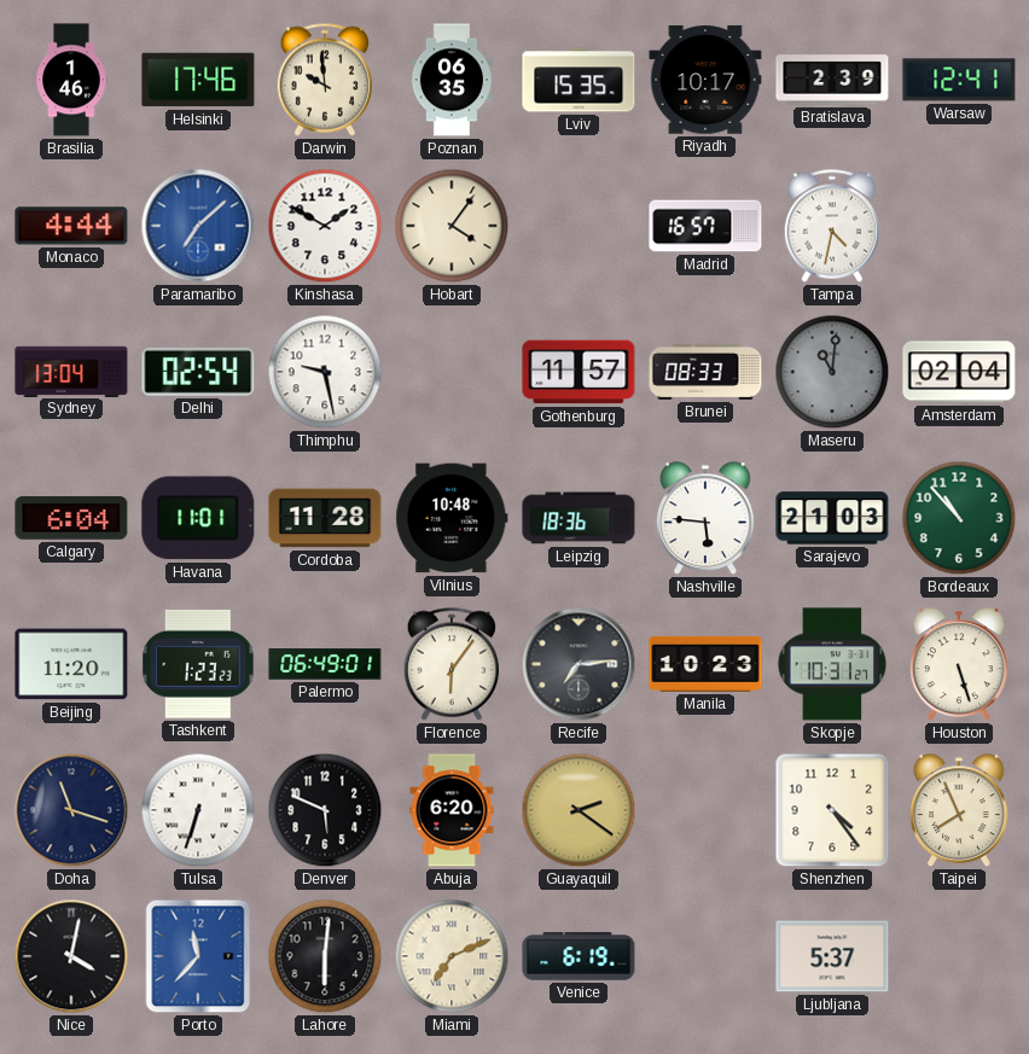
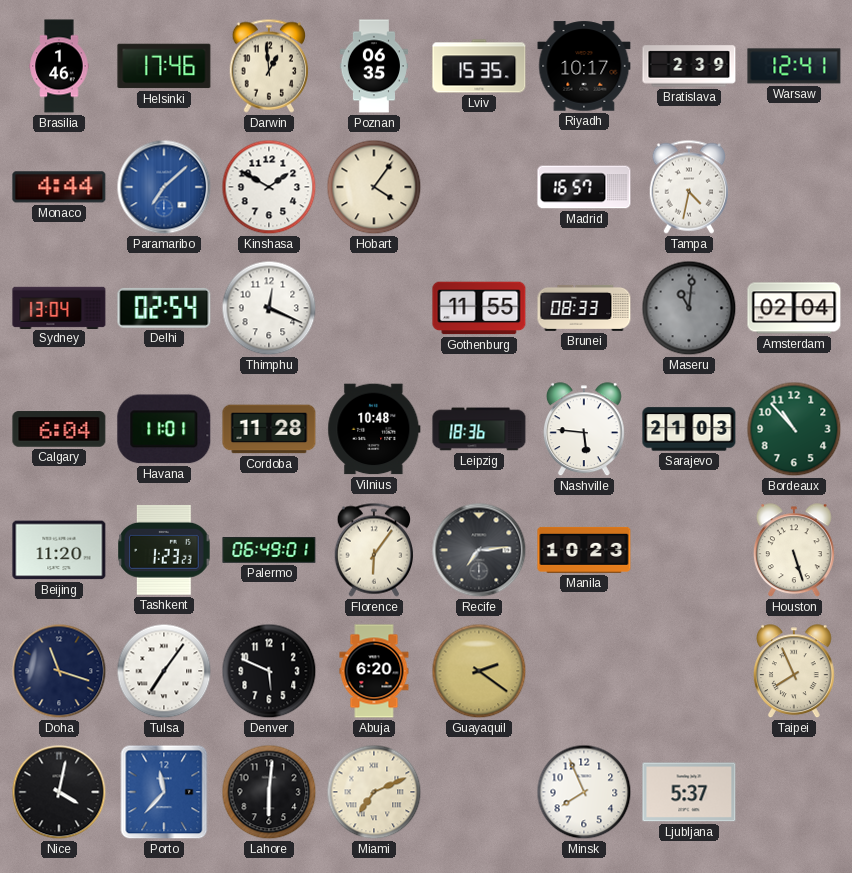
Darwin: 9:59 -> 12:59 (269, 66)
Thimphu: 9:28 -> 12:19 (269, 308)
Gothenburg: 11:57 -> 11:55 (479, 308)
Skopje: 10:31 -> none (832, 664)
Tulsa: 6:33 -> 7:06 (164, 671)
Shenzhen: 4:24 -> none (832, 810)
Venice: 6:19 -> none (579, 956)
Minsk: none -> 7:56 (584, 792)
